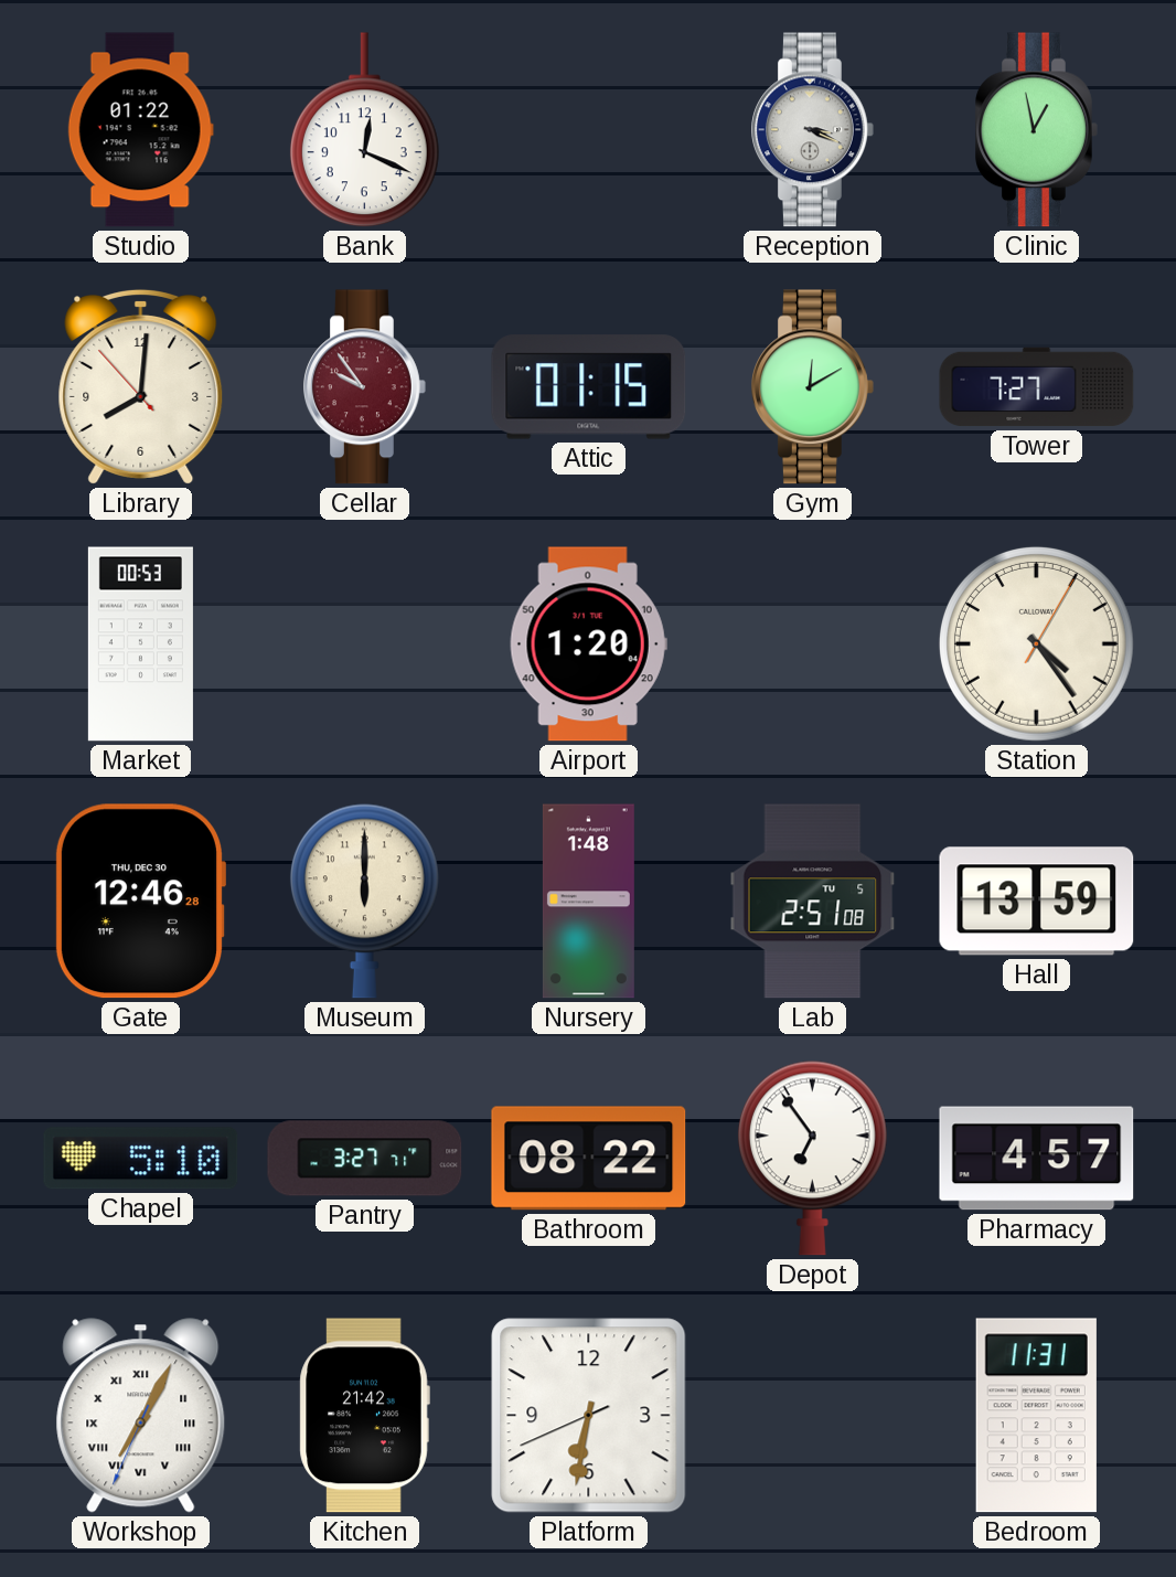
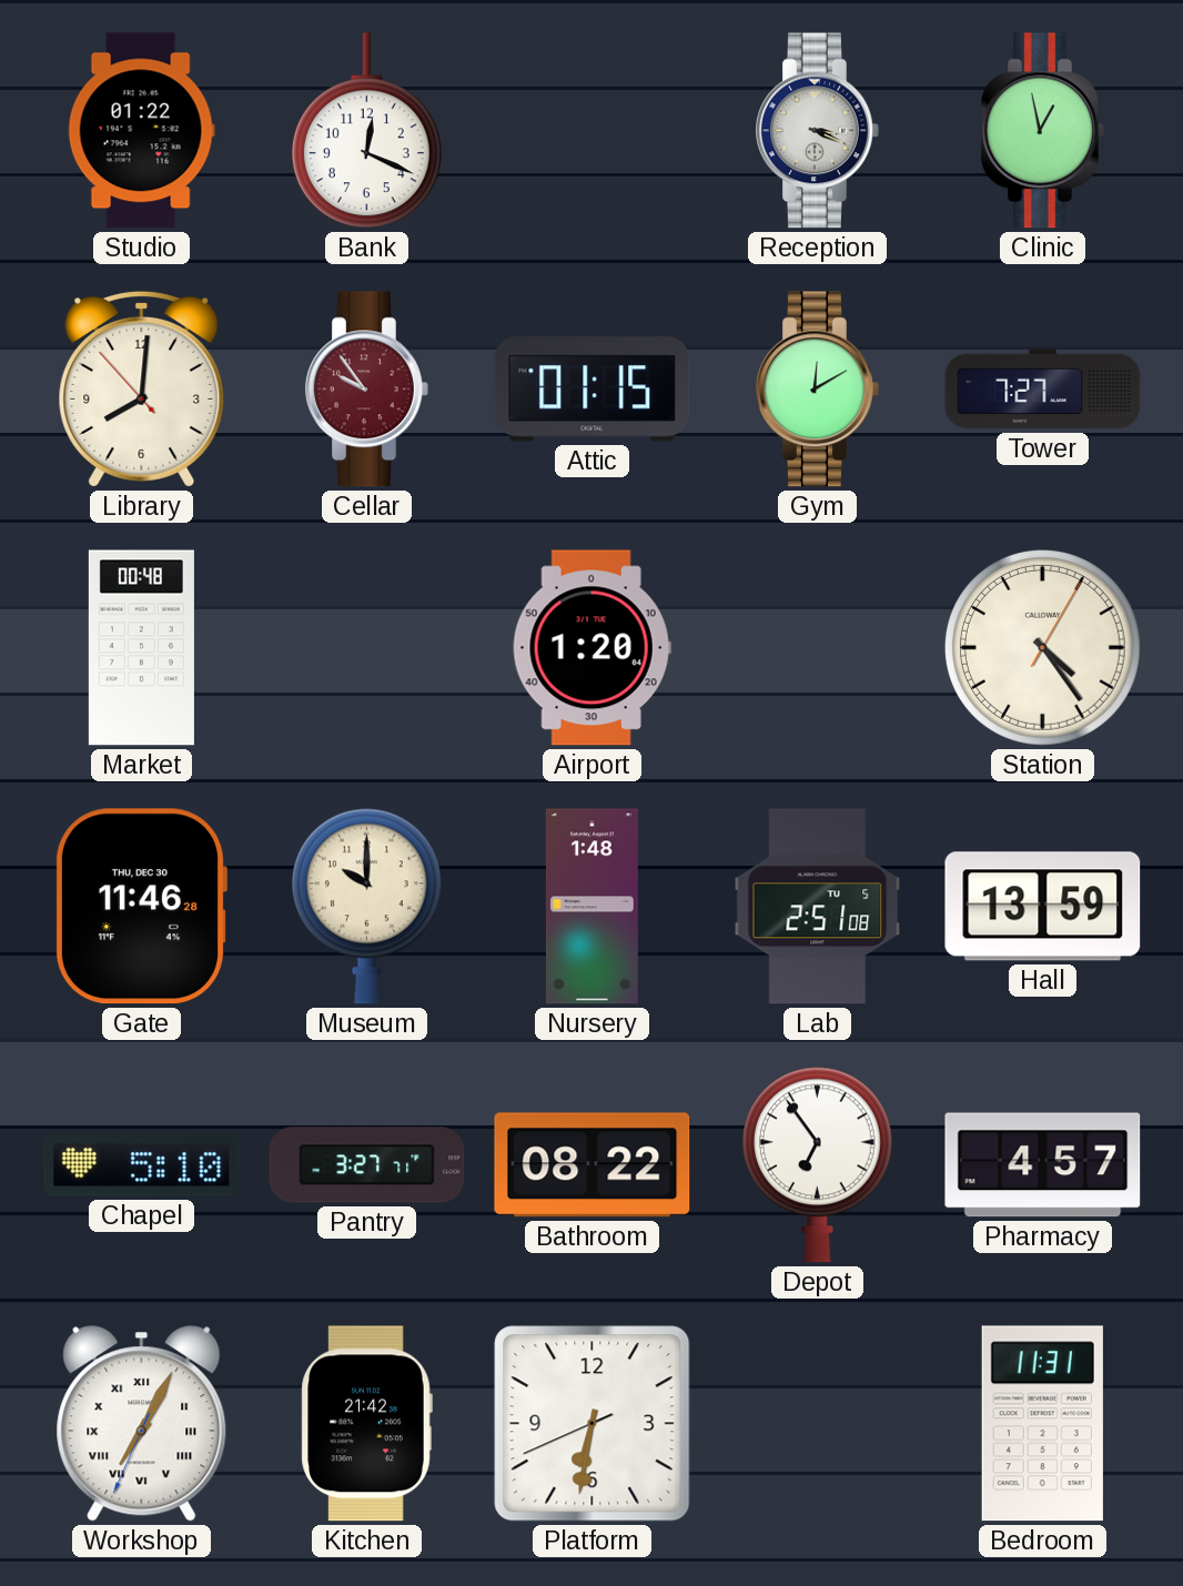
Market: 00:53 -> 00:48 (141, 648)
Gate: 12:46 -> 11:46 (140, 907)
Museum: 6:00 -> 10:00 (366, 906)
